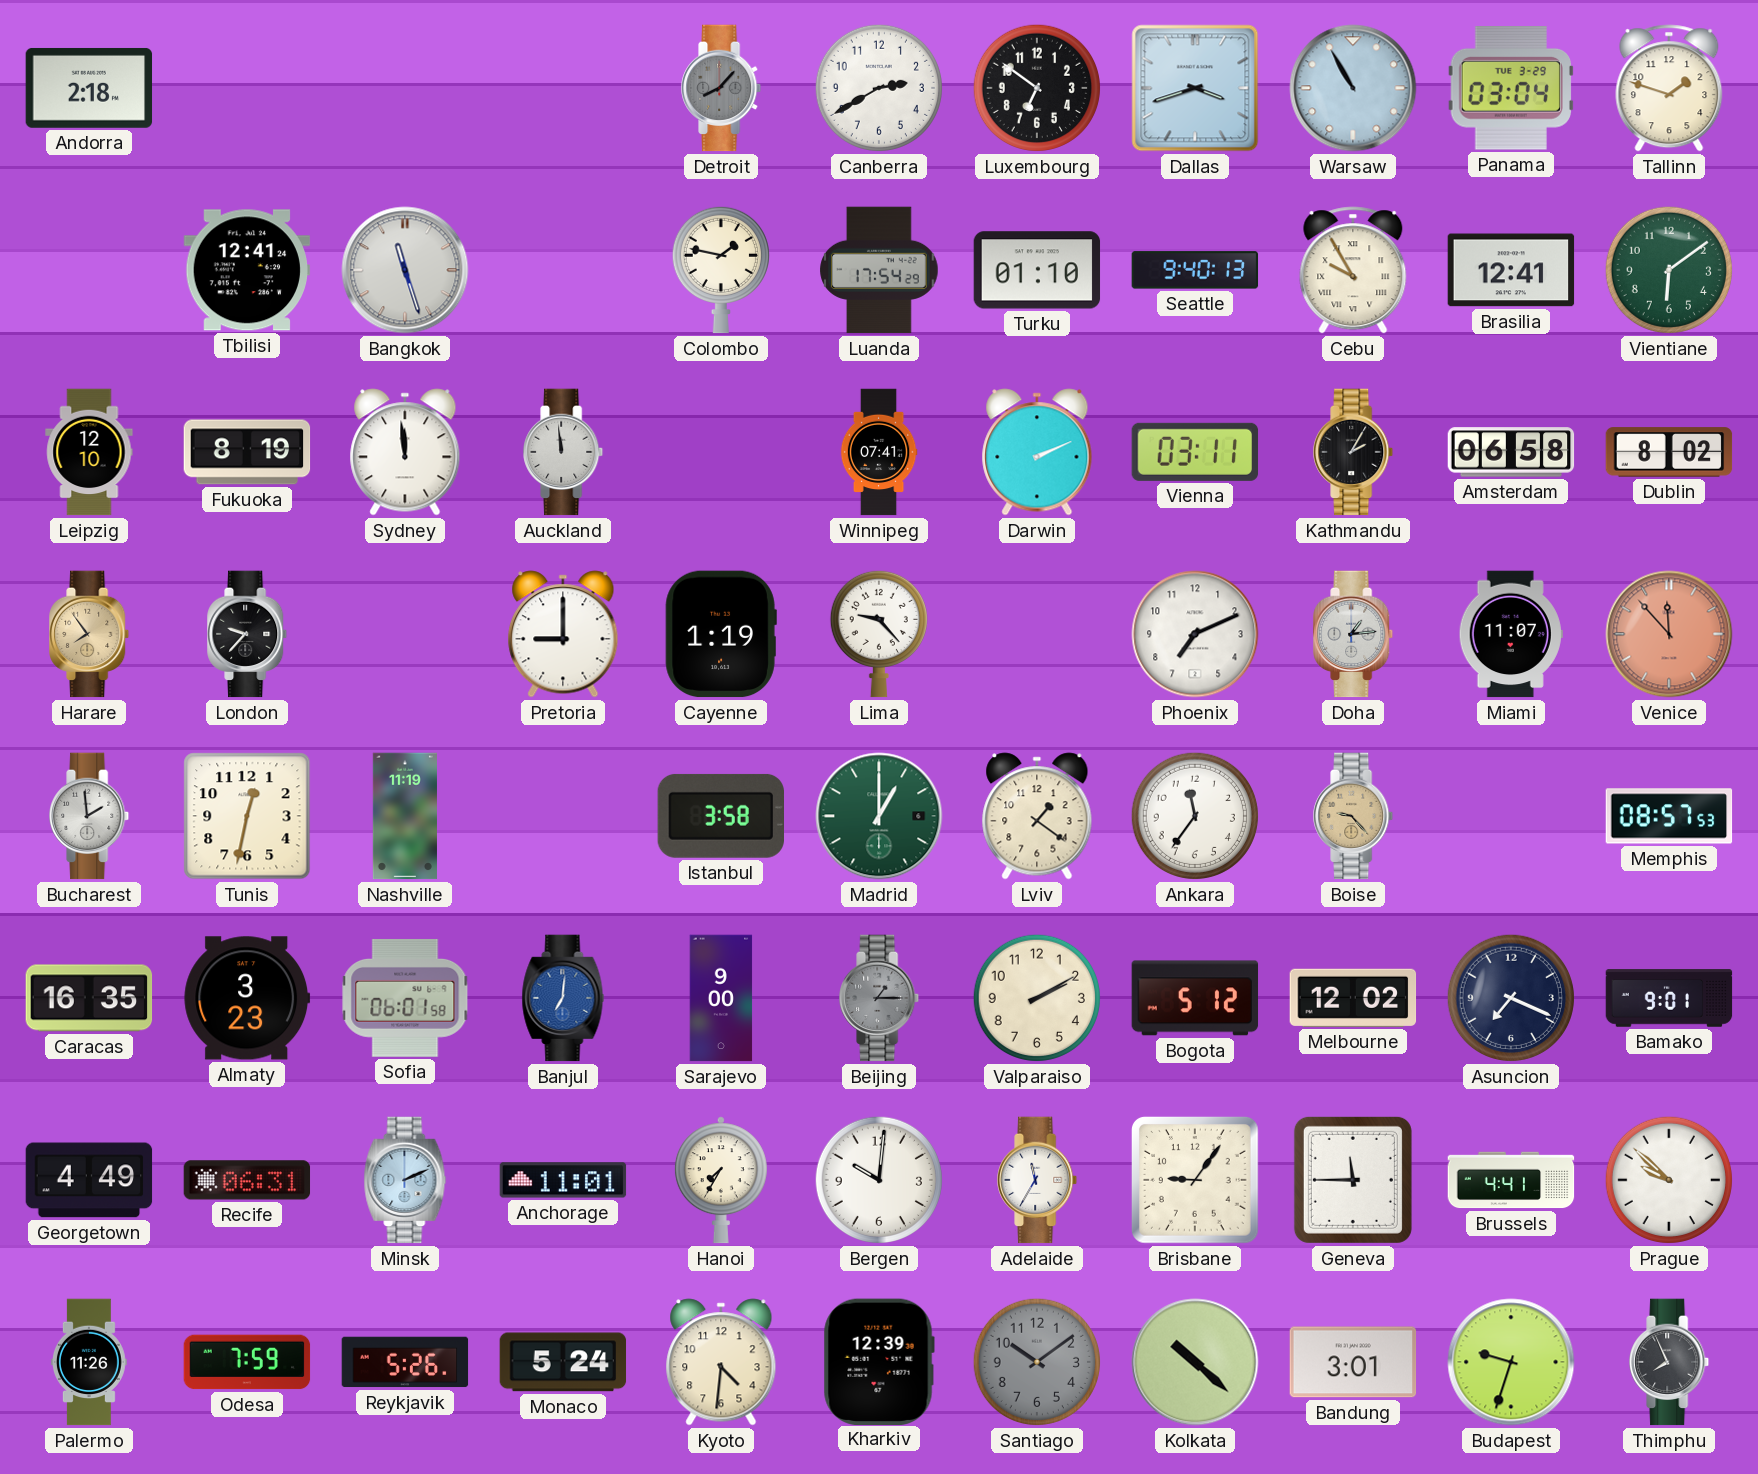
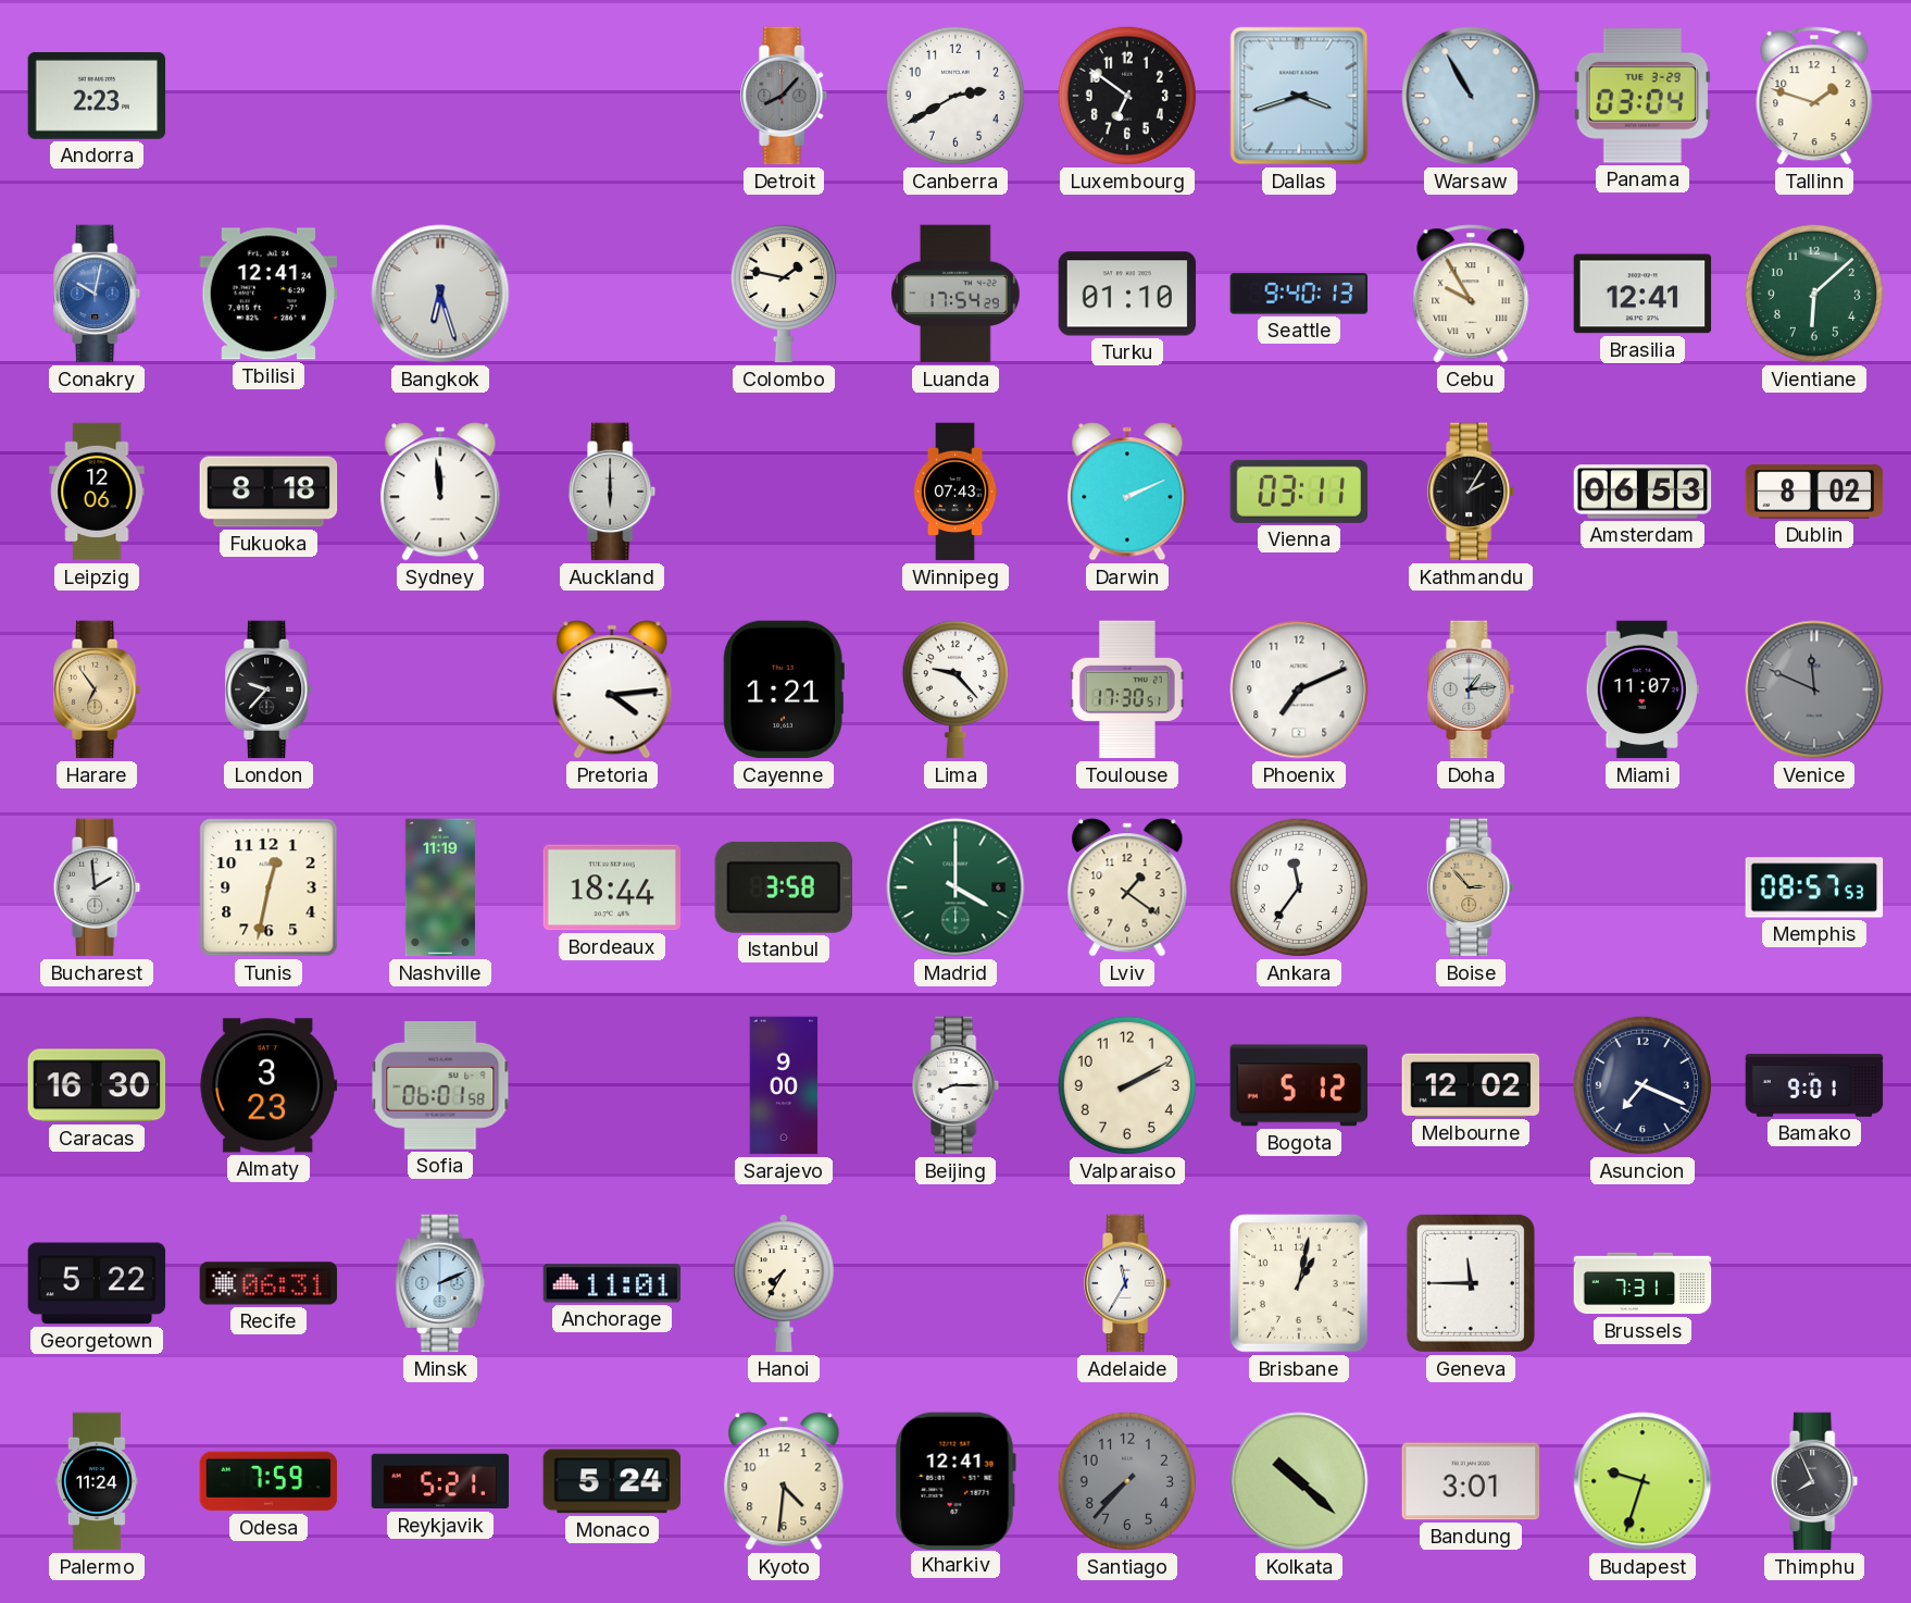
Andorra: 2:18 -> 2:23 (97, 96)
Conakry: none -> 10:02 (98, 294)
Bangkok: 11:27 -> 6:27 (440, 294)
Vientiane: 6:09 -> 6:08 (1814, 294)
Leipzig: 12:10 -> 12:06 (97, 492)
Fukuoka: 8:19 -> 8:18 (268, 492)
Auckland: 11:59 -> 6:00 (613, 492)
Winnipeg: 07:41 -> 07:43 (956, 492)
Amsterdam: 06:58 -> 06:53 (1643, 492)
Harare: 7:54 -> 6:54 (98, 689)
Pretoria: 9:00 -> 4:14 (612, 689)
Cayenne: 1:19 -> 1:21 (784, 689)
Toulouse: none -> 17:30 (1128, 689)
Venice: 11:53 -> 11:49 (1814, 689)
Venice dial: salmon -> grey (1814, 689)
Bordeaux: none -> 18:44 (612, 887)
Madrid: 1:00 -> 4:00 (956, 887)
Boise: 9:23 -> 2:53 (1472, 887)
Caracas: 16:35 -> 16:30 (97, 1085)
Banjul: 7:01 -> none (563, 998)
Beijing: 1:15 -> 8:15 (957, 1085)
Beijing dial: grey -> white (957, 1085)
Georgetown: 4:49 -> 5:22 (97, 1283)
Bergen: 10:01 -> none (879, 1180)
Brisbane: 9:06 -> 1:02 (1299, 1283)
Brussels: 4:41 -> 7:31 (1643, 1283)
Prague: 9:52 -> none (1669, 1180)
Palermo: 11:26 -> 11:24 (97, 1481)
Reykjavik: 5:26 -> 5:21 (440, 1481)
Kharkiv: 12:39 -> 12:41 (956, 1480)
Santiago: 10:09 -> 7:37 (1127, 1481)
